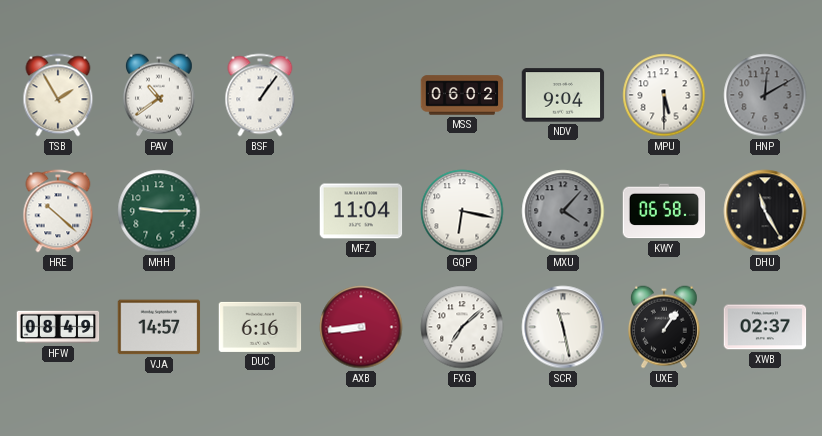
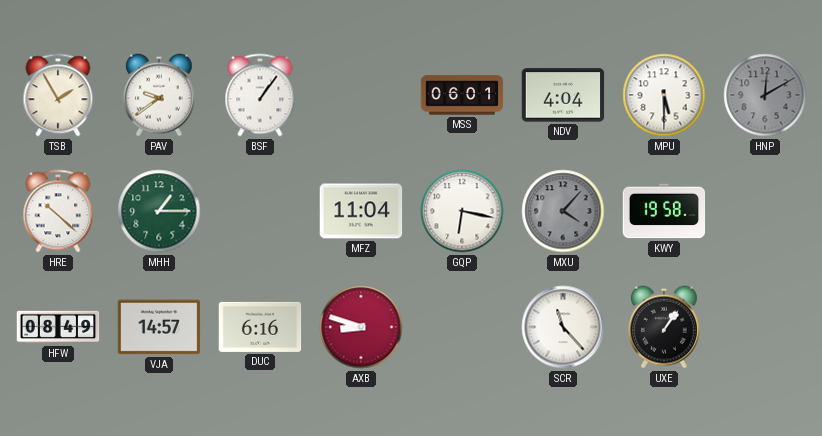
PAV: 10:39 -> 9:39 (159, 95)
MSS: 06:02 -> 06:01 (462, 95)
NDV: 9:04 -> 4:04 (563, 95)
MHH: 9:15 -> 1:15 (159, 211)
KWY: 06:58 -> 19:58 (664, 211)
DHU: 11:25 -> none (765, 211)
AXB: 8:44 -> 8:48 (361, 327)
FXG: 7:08 -> none (462, 327)
SCR: 11:28 -> 11:23 (563, 327)
XWB: 02:37 -> none (765, 327)
